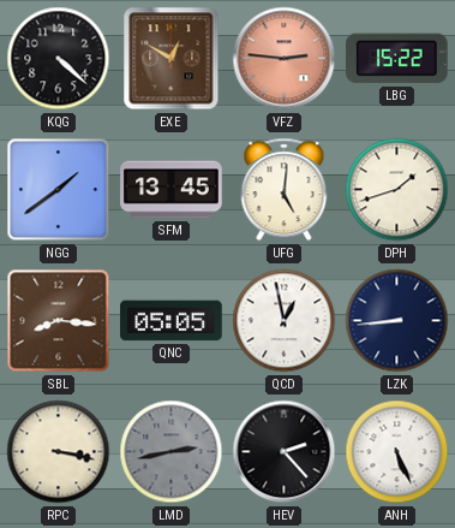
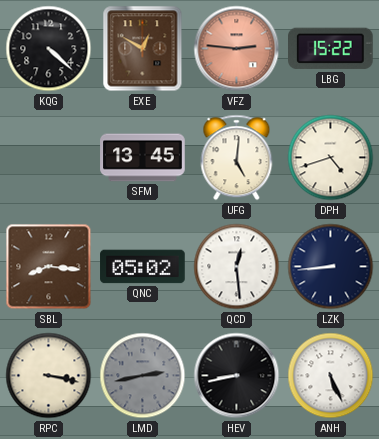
NGG: 1:39 -> none (59, 190)
DPH: 1:42 -> 4:42 (331, 158)
QNC: 05:05 -> 05:02 (143, 267)
QCD: 12:58 -> 12:29 (237, 267)
HEV: 2:23 -> 8:43 (237, 376)
